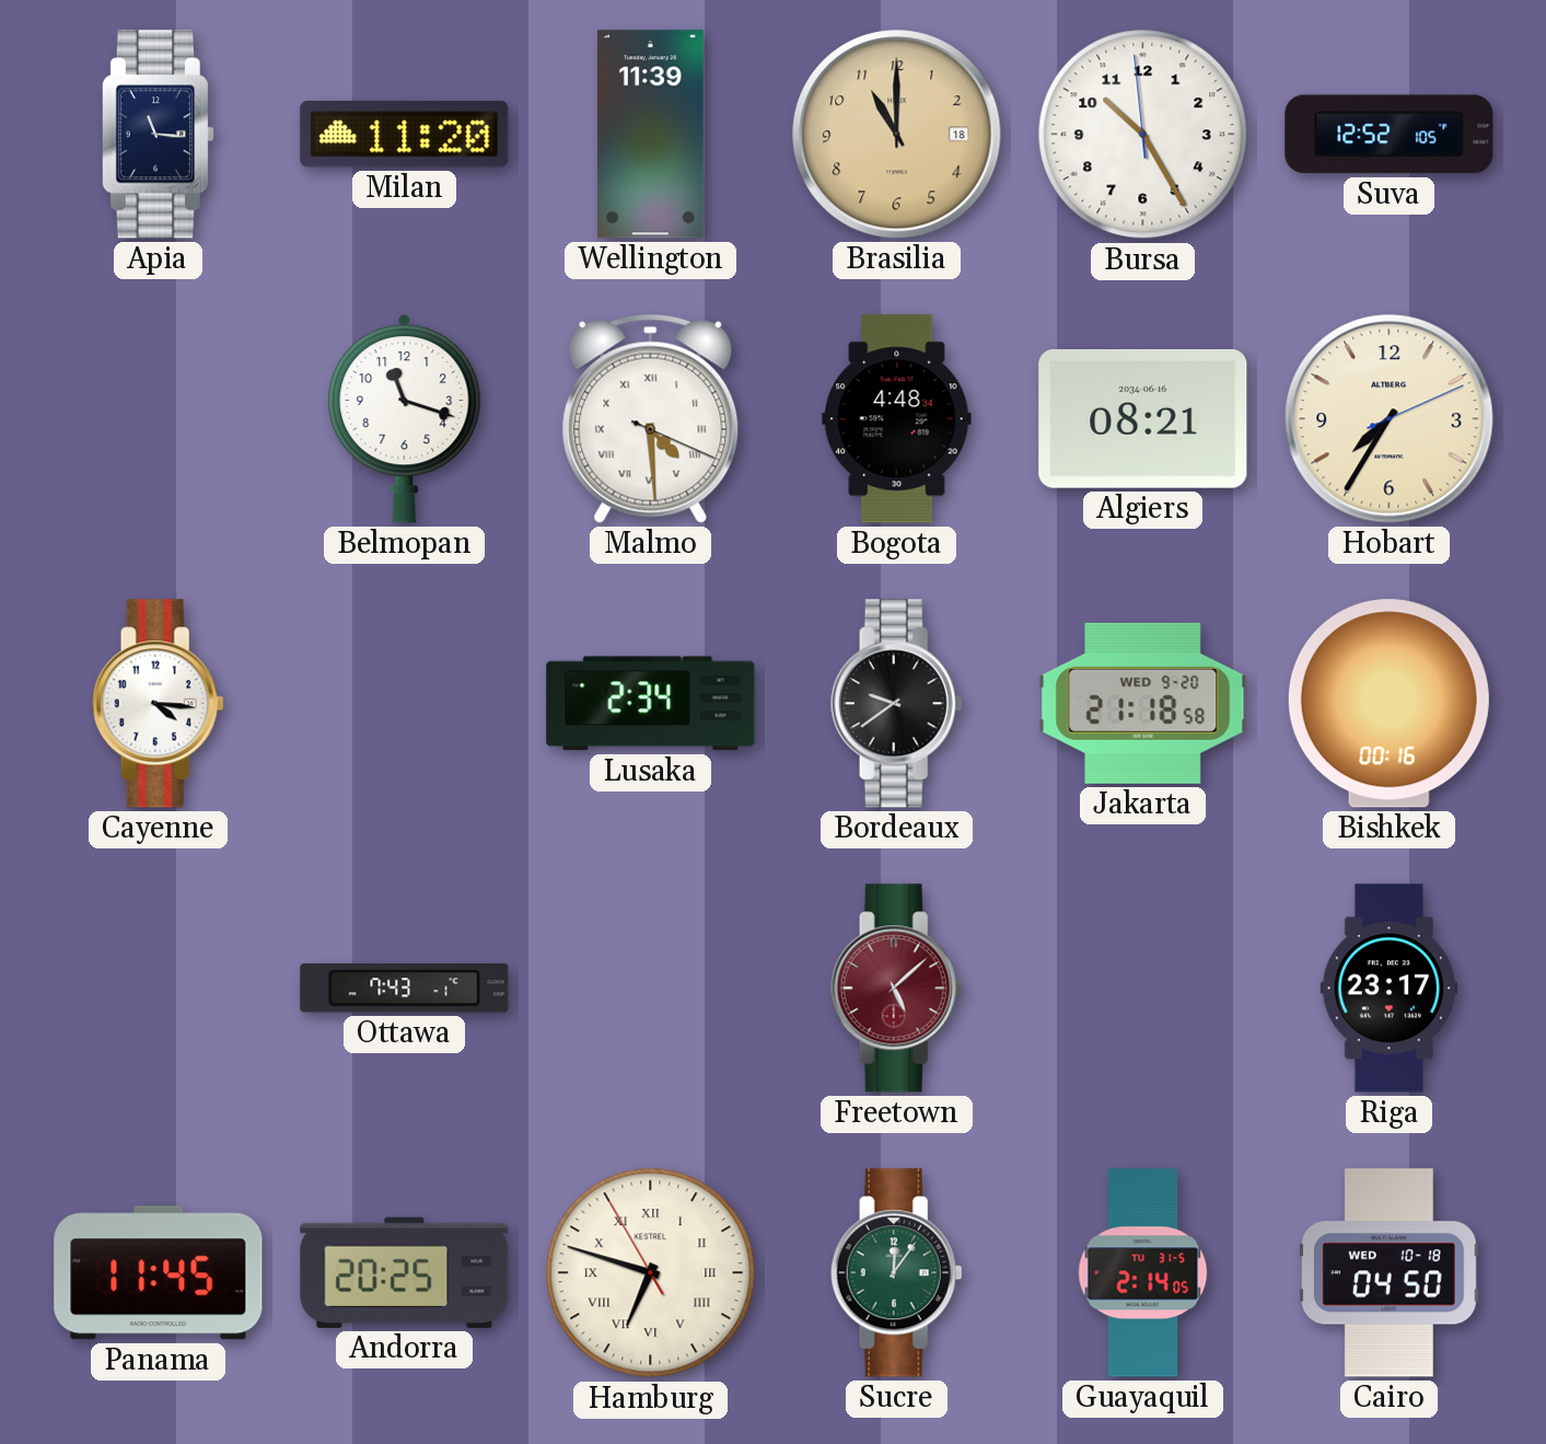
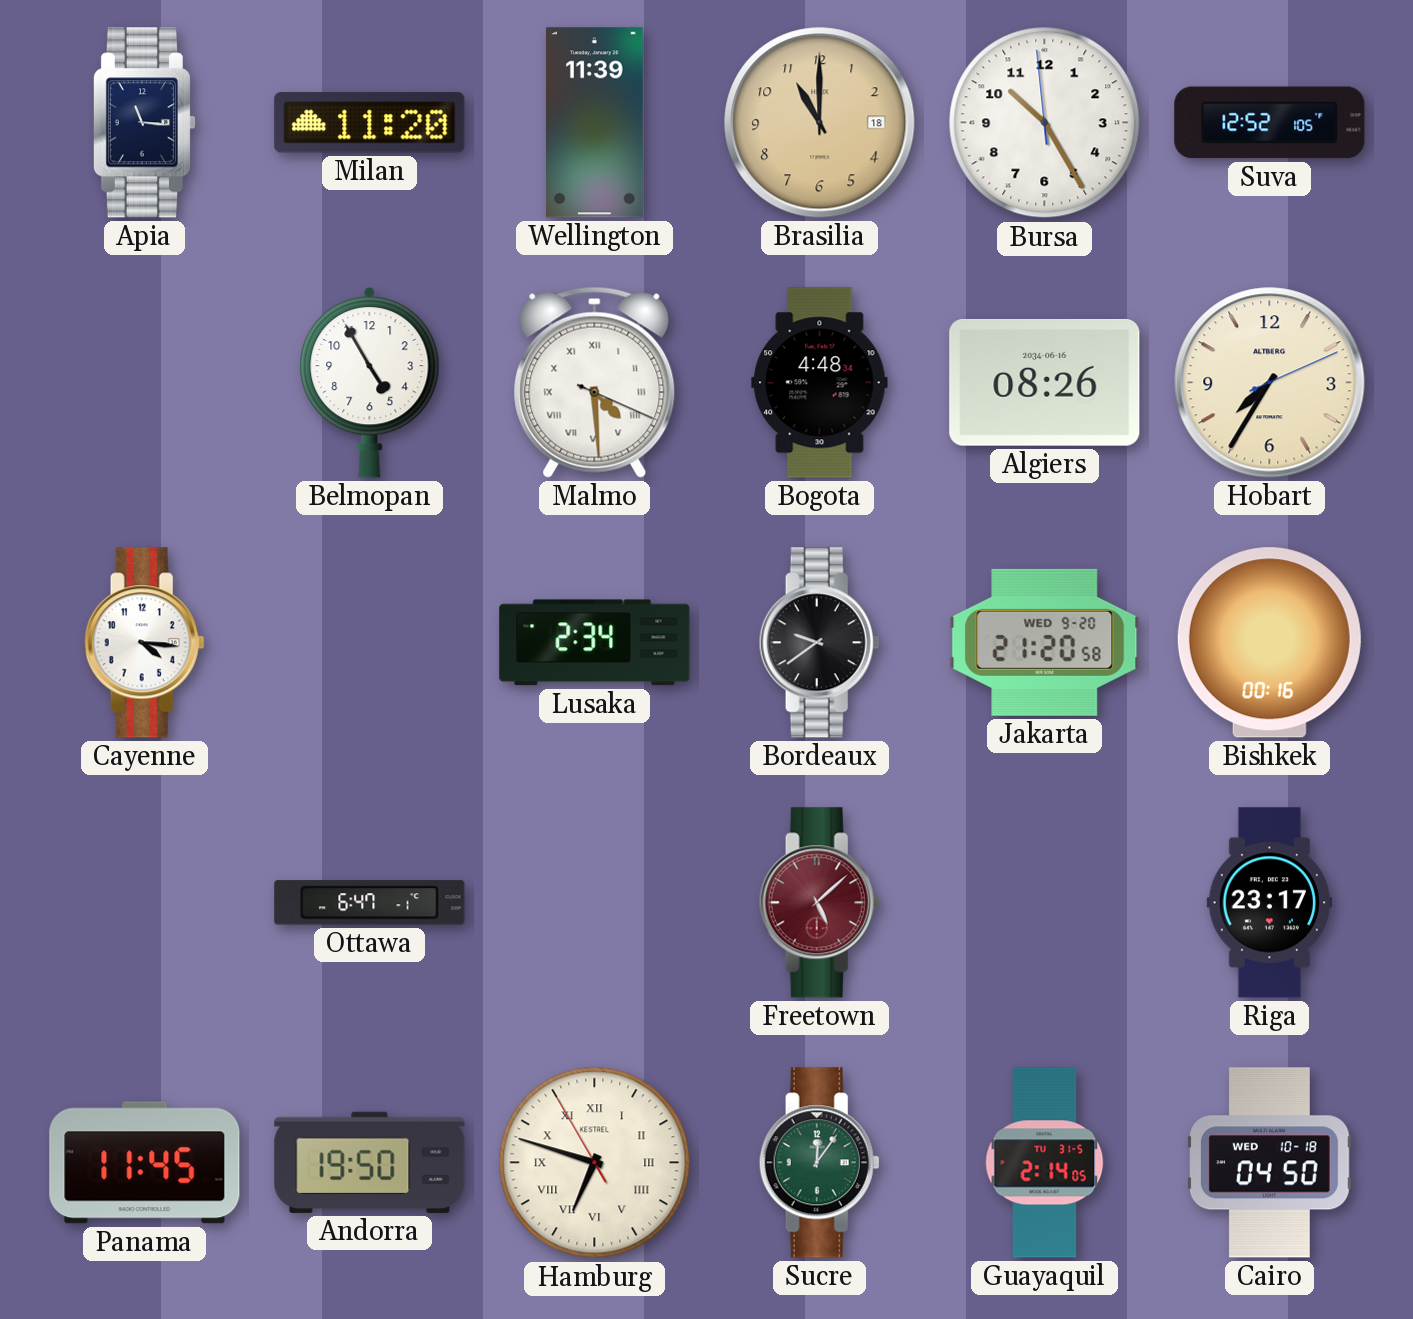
Belmopan: 11:18 -> 4:55 (370, 382)
Algiers: 08:21 -> 08:26 (1045, 382)
Jakarta: 21:18 -> 21:20 (1045, 642)
Ottawa: 7:43 -> 6:47 (370, 903)
Andorra: 20:25 -> 19:50 (370, 1162)
